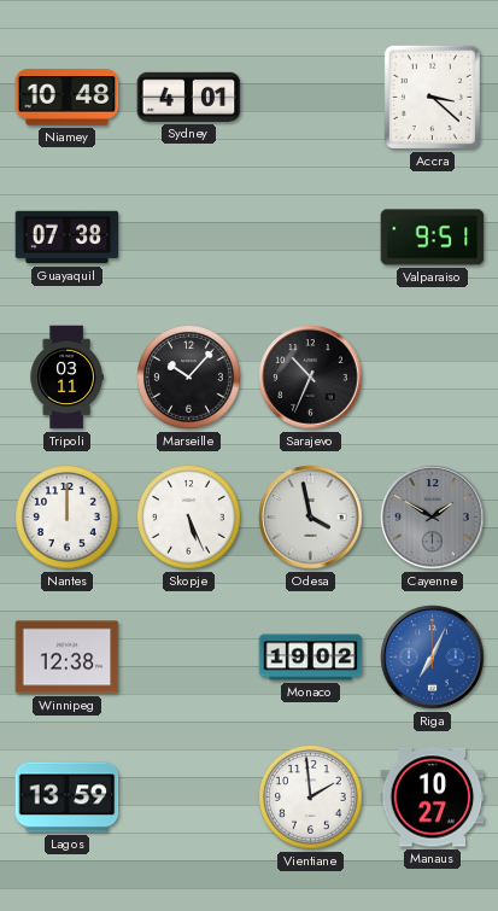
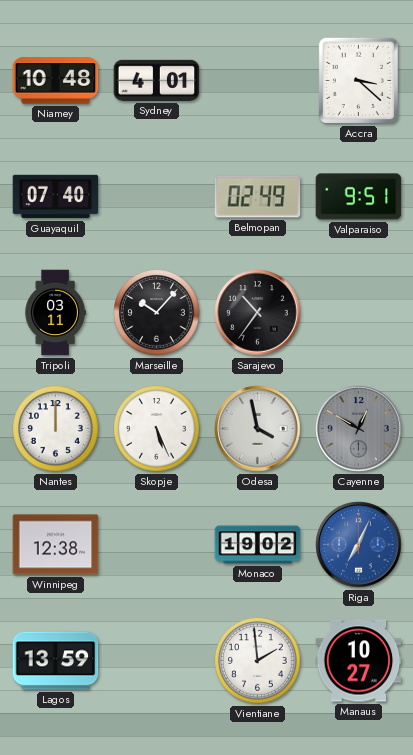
Guayaquil: 07:38 -> 07:40 (56, 197)
Belmopan: none -> 02:49 (258, 197)
Sarajevo: 10:34 -> 10:36 (258, 313)
Cayenne: 1:50 -> 12:50 (359, 429)
